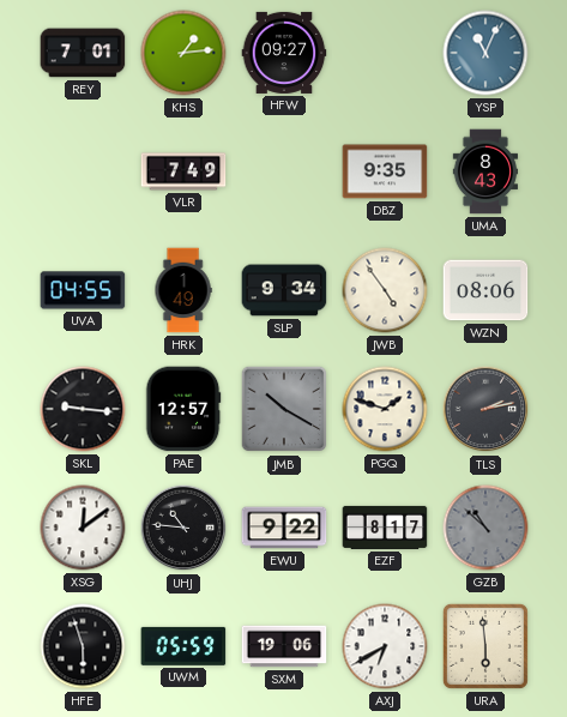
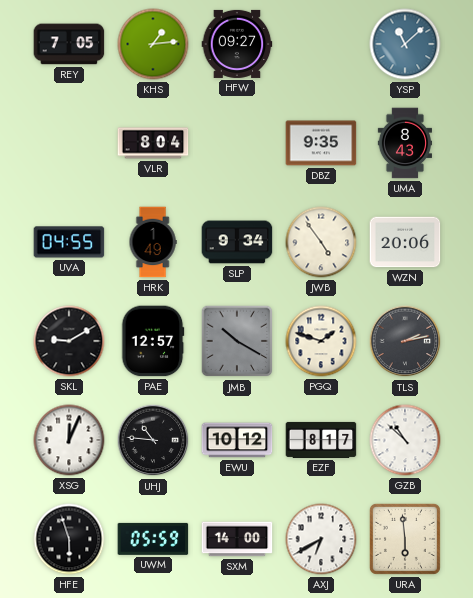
REY: 7:01 -> 7:05 (69, 44)
YSP: 11:04 -> 11:08 (405, 44)
VLR: 7:49 -> 8:04 (153, 143)
WZN: 08:06 -> 20:06 (405, 242)
SKL: 9:16 -> 9:10 (69, 341)
XSG: 12:09 -> 12:04 (69, 440)
EWU: 9:22 -> 10:12 (237, 440)
GZB dial: grey -> white (405, 440)
SXM: 19:06 -> 14:00 (237, 539)
